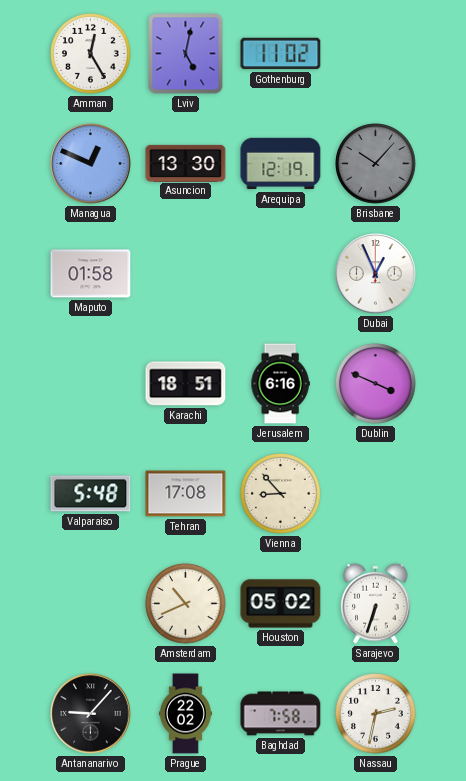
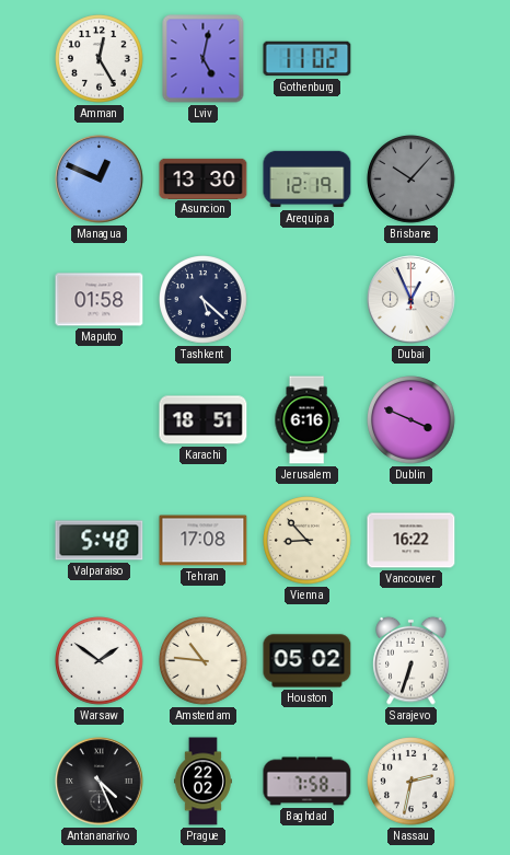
Tashkent: none -> 5:22 (204, 300)
Vancouver: none -> 16:22 (412, 541)
Warsaw: none -> 1:51 (100, 661)
Amsterdam: 10:41 -> 10:46 (204, 661)
Antananarivo: 9:07 -> 4:26 (100, 782)
